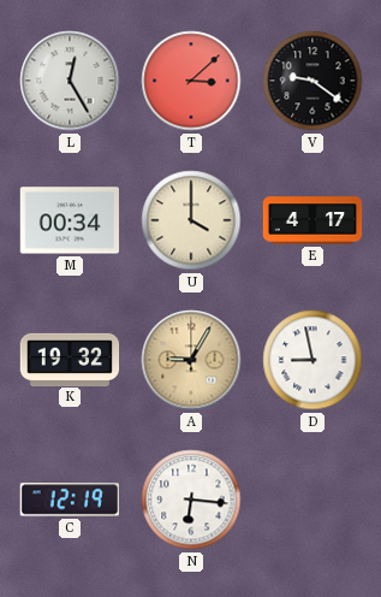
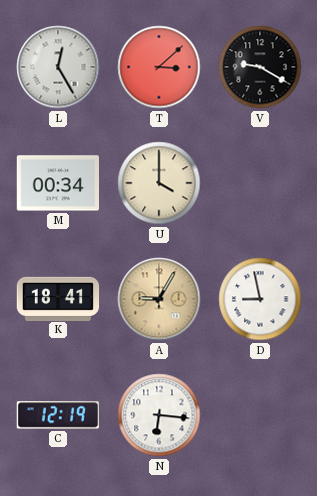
V: 9:21 -> 9:20 (260, 67)
E: 4:17 -> none (312, 220)
K: 19:32 -> 18:41 (58, 298)
